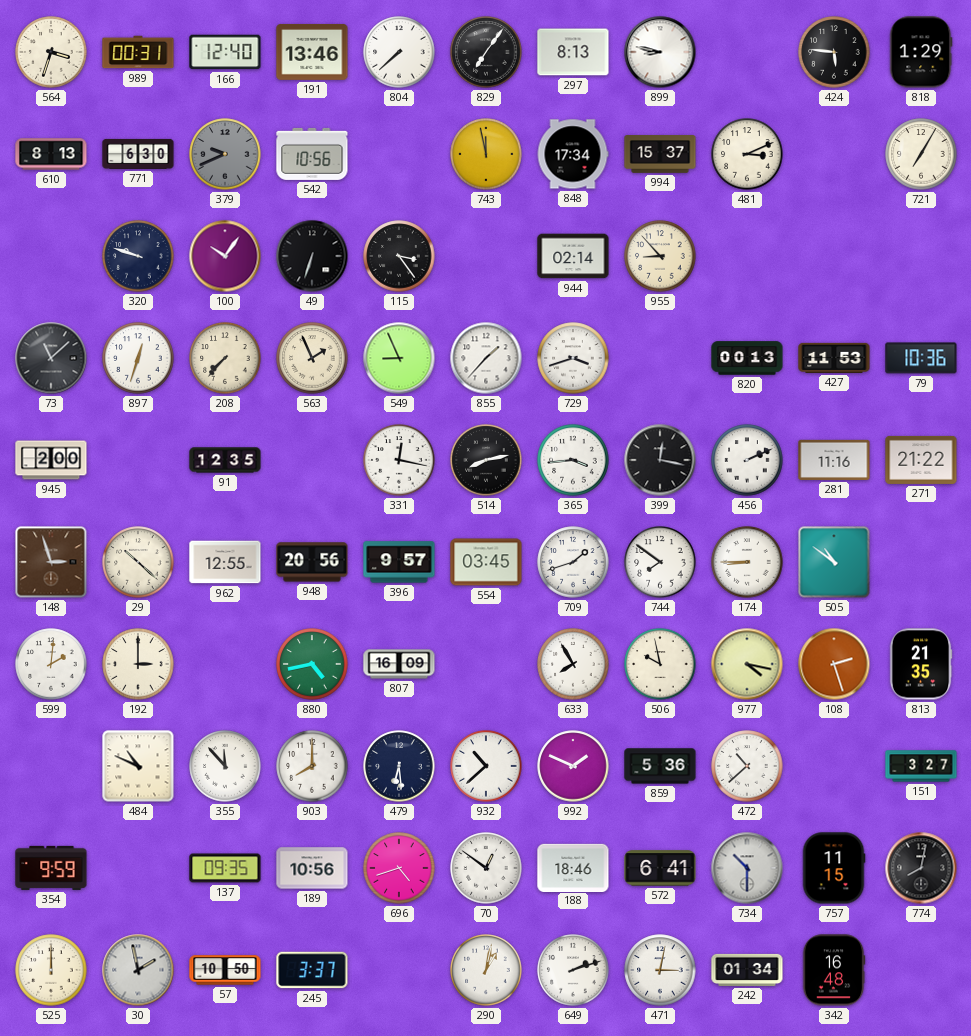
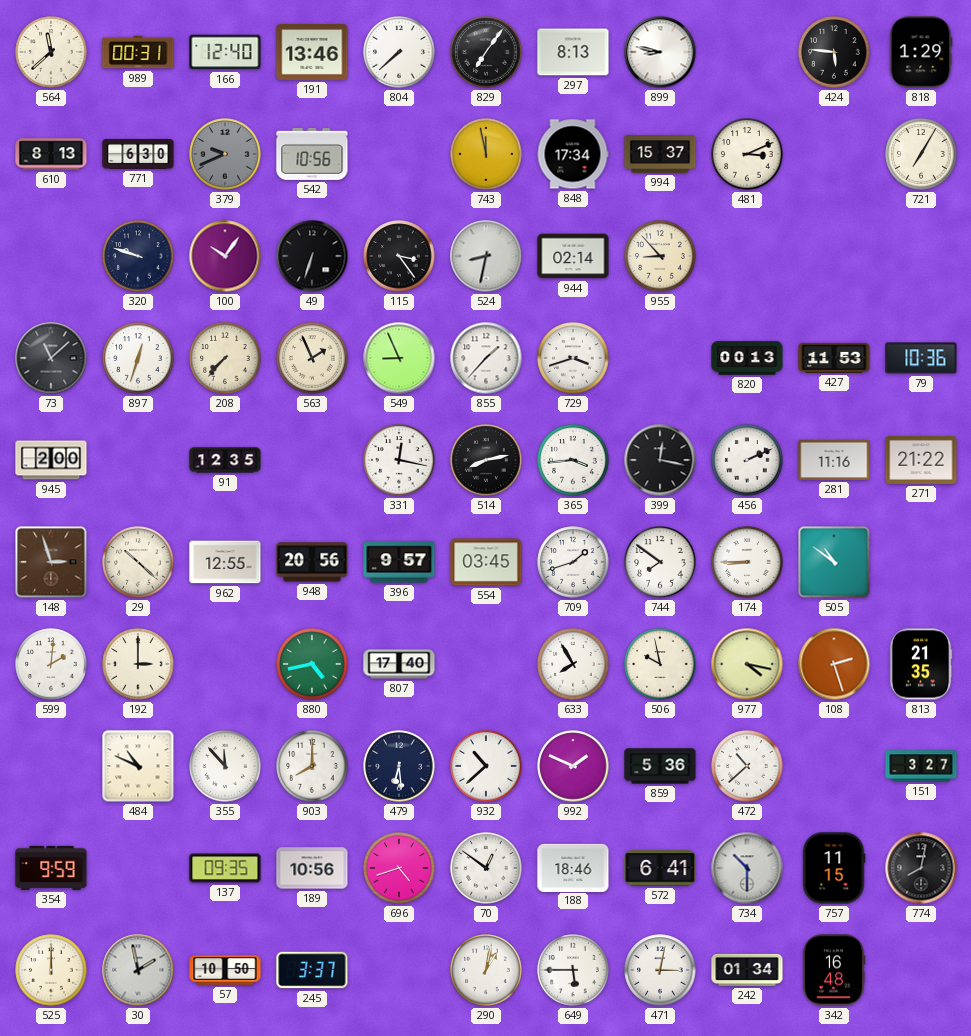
564: 3:33 -> 11:38 (51, 52)
524: none -> 8:32 (486, 256)
807: 16:09 -> 17:40 (399, 664)
649: 2:12 -> 5:45 (573, 970)
